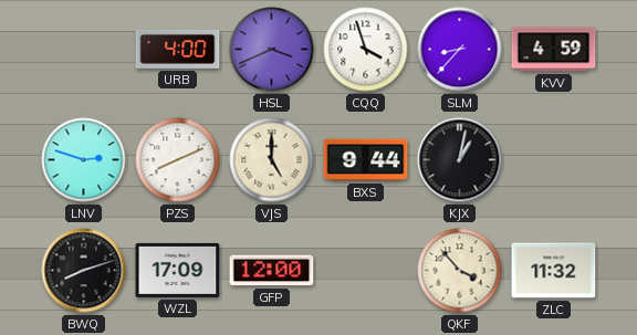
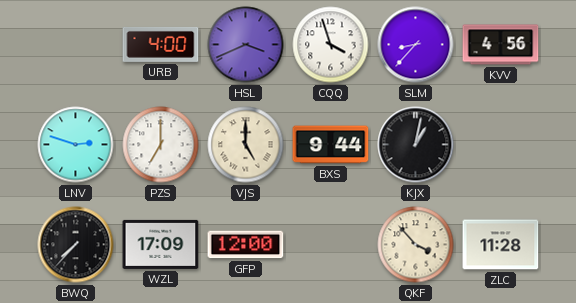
KVV: 4:59 -> 4:56 (501, 45)
PZS: 8:11 -> 7:00 (161, 145)
BWQ: 8:12 -> 7:37 (76, 245)
ZLC: 11:32 -> 11:28 (501, 245)
